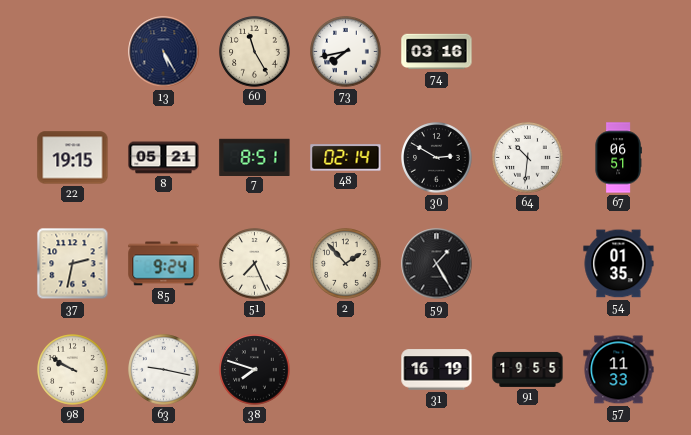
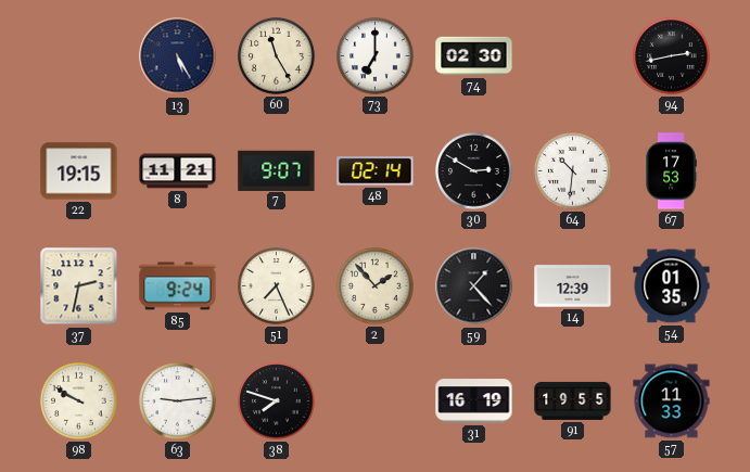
73: 7:43 -> 7:00 (376, 56)
74: 03:16 -> 02:30 (474, 56)
94: none -> 2:43 (672, 56)
8: 05:21 -> 11:21 (178, 171)
7: 8:51 -> 9:07 (277, 170)
67: 06:51 -> 17:53 (671, 171)
59: 1:25 -> 1:23 (474, 286)
14: none -> 12:39 (573, 286)
63: 9:17 -> 9:14 (178, 401)
